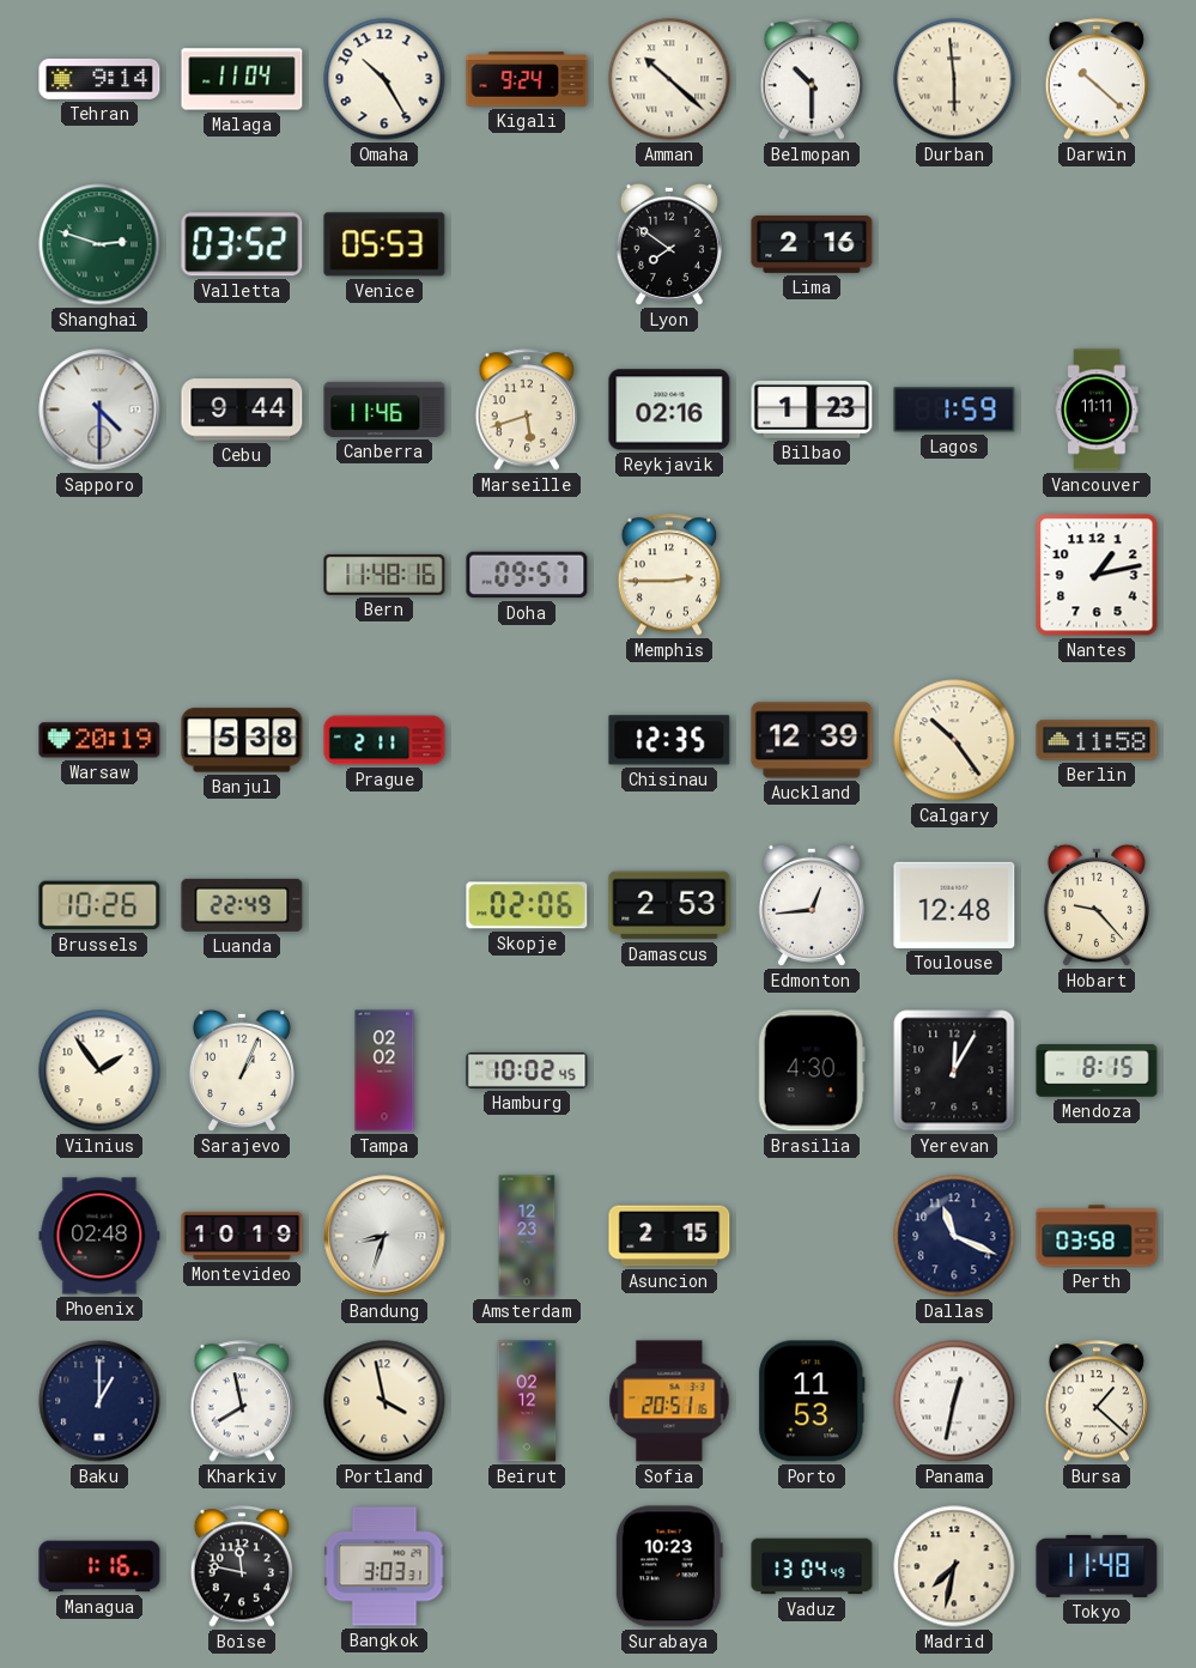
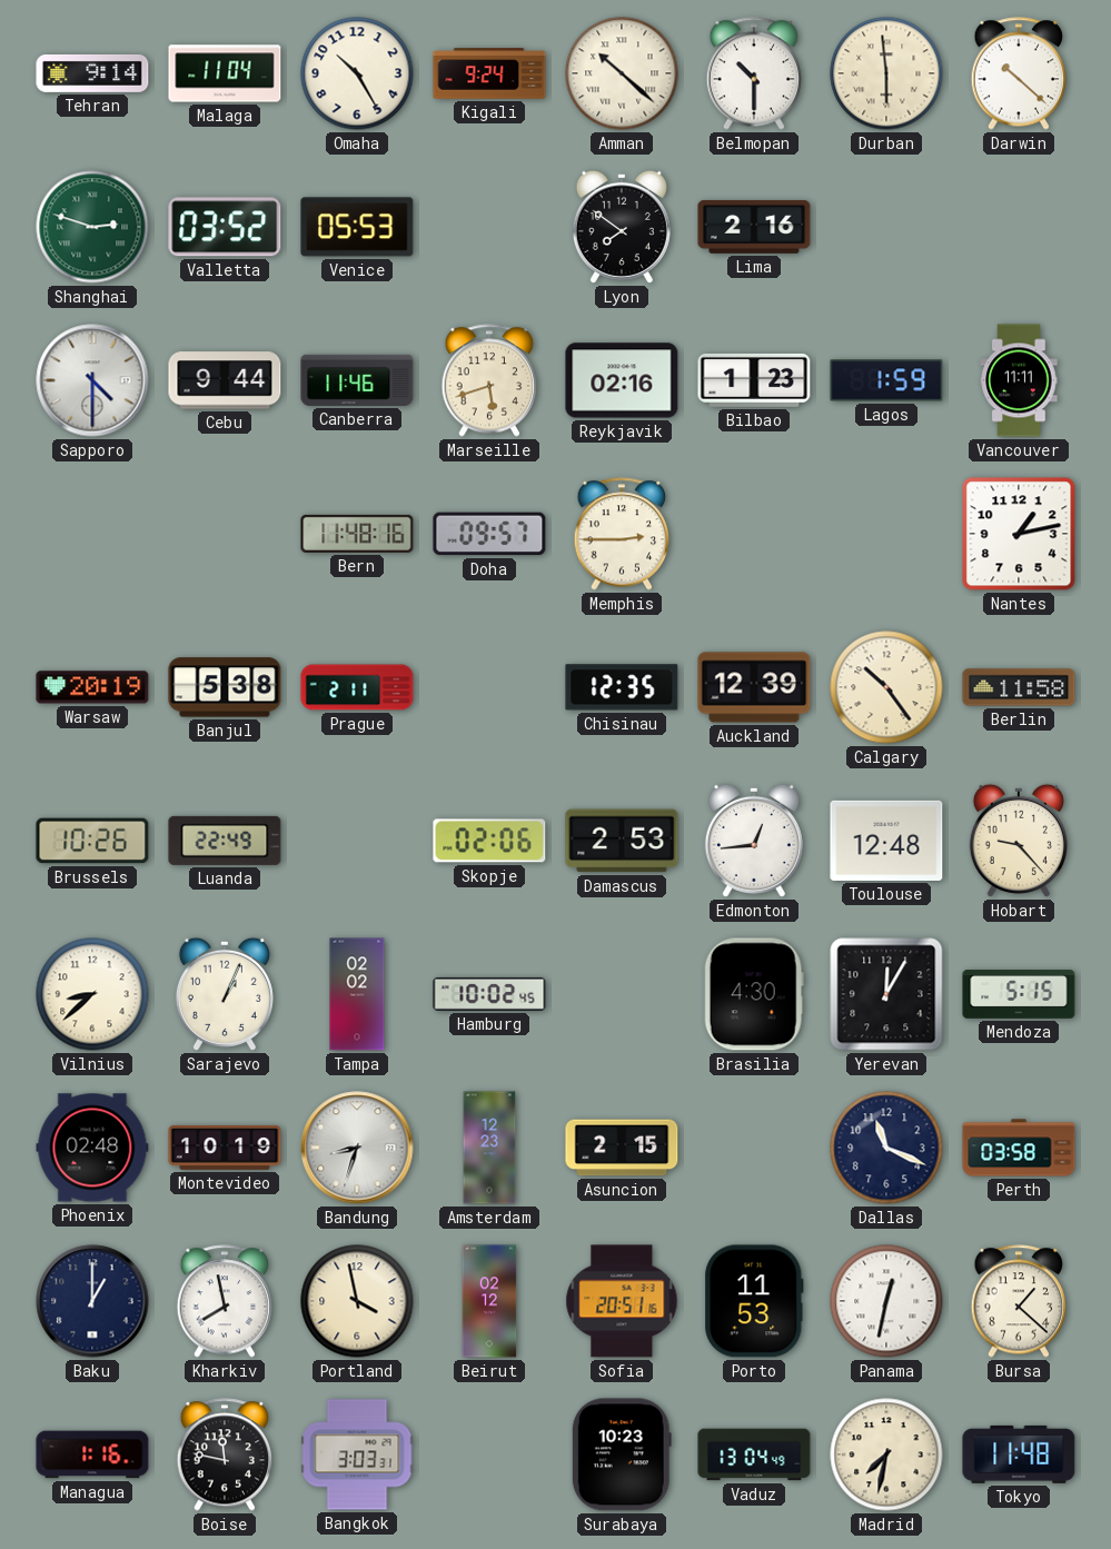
Vilnius: 1:54 -> 8:38 (92, 994)
Mendoza: 8:15 -> 5:15 (1019, 994)
